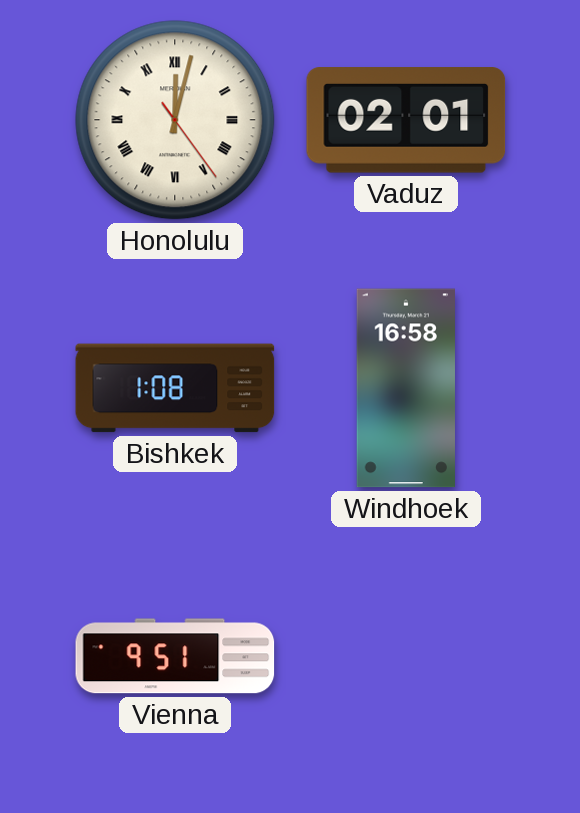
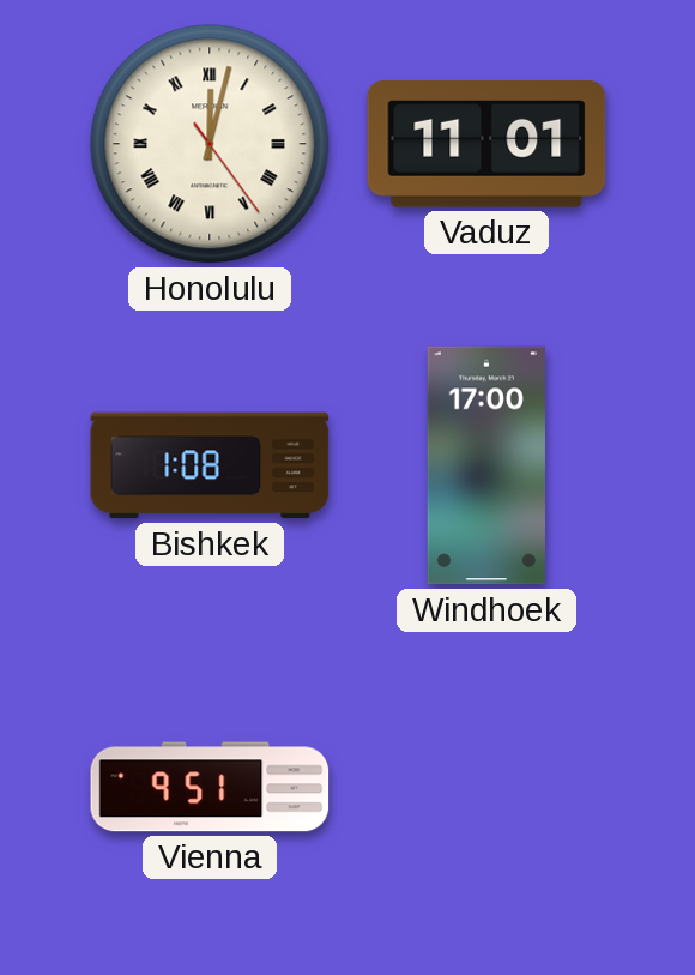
Vaduz: 02:01 -> 11:01 (486, 144)
Windhoek: 16:58 -> 17:00 (485, 465)
